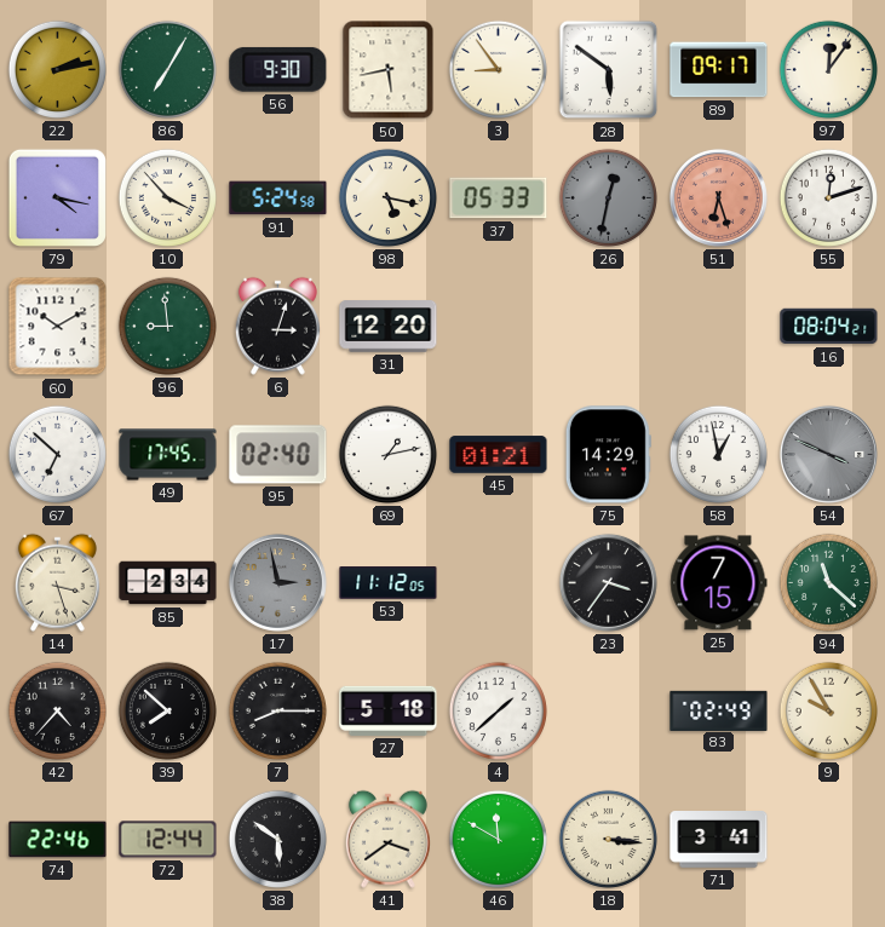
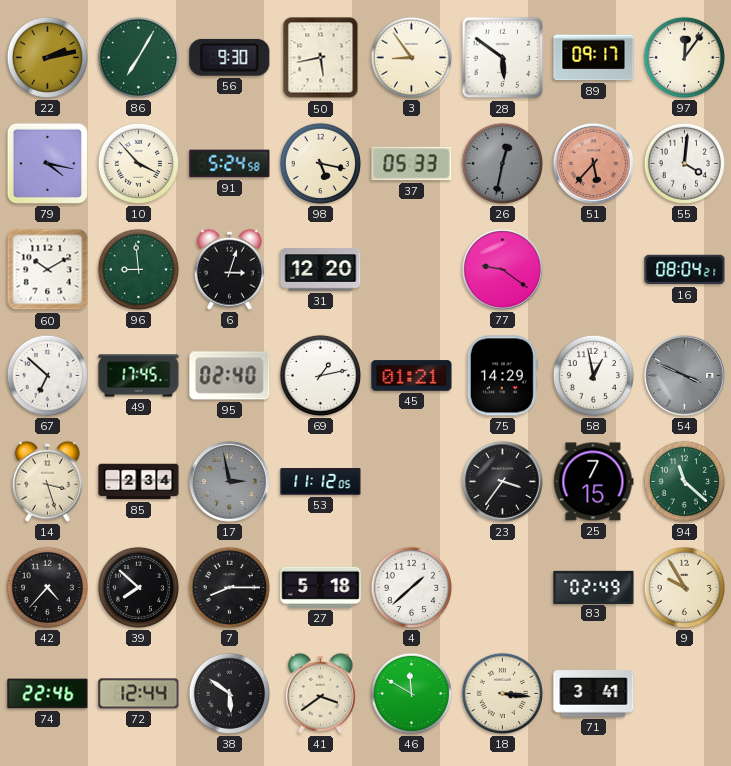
51: 6:27 -> 5:37 (593, 163)
55: 12:12 -> 4:01 (684, 163)
77: none -> 9:21 (502, 269)
